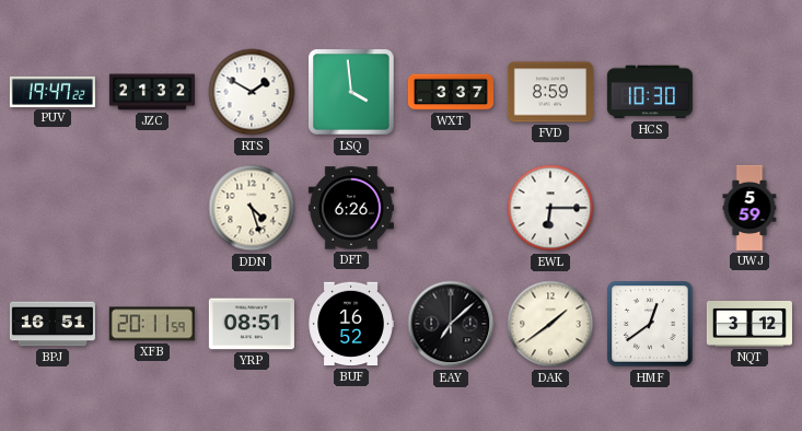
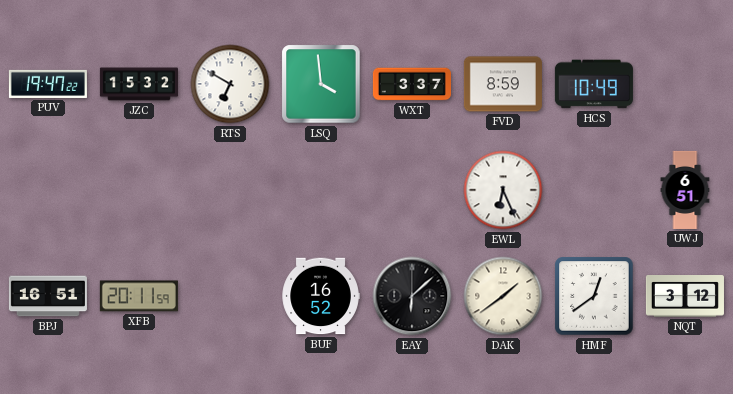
JZC: 21:32 -> 15:32 (139, 84)
RTS: 1:50 -> 6:50 (230, 84)
HCS: 10:30 -> 10:49 (594, 84)
DDN: 4:27 -> none (252, 208)
DFT: 6:26 -> none (351, 208)
EWL: 6:15 -> 6:26 (503, 190)
UWJ: 5:59 -> 6:51 (685, 190)
YRP: 08:51 -> none (252, 324)
EAY: 7:08 -> 6:08 (412, 296)
